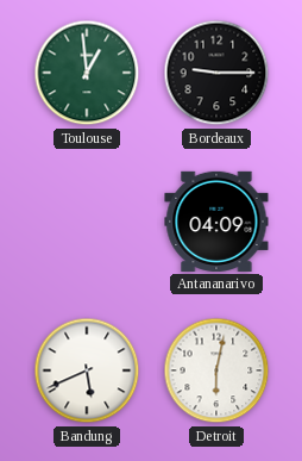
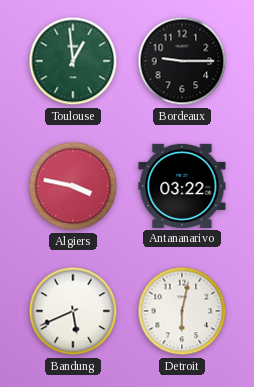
Algiers: none -> 3:47 (73, 186)
Antananarivo: 04:09 -> 03:22 (182, 186)
